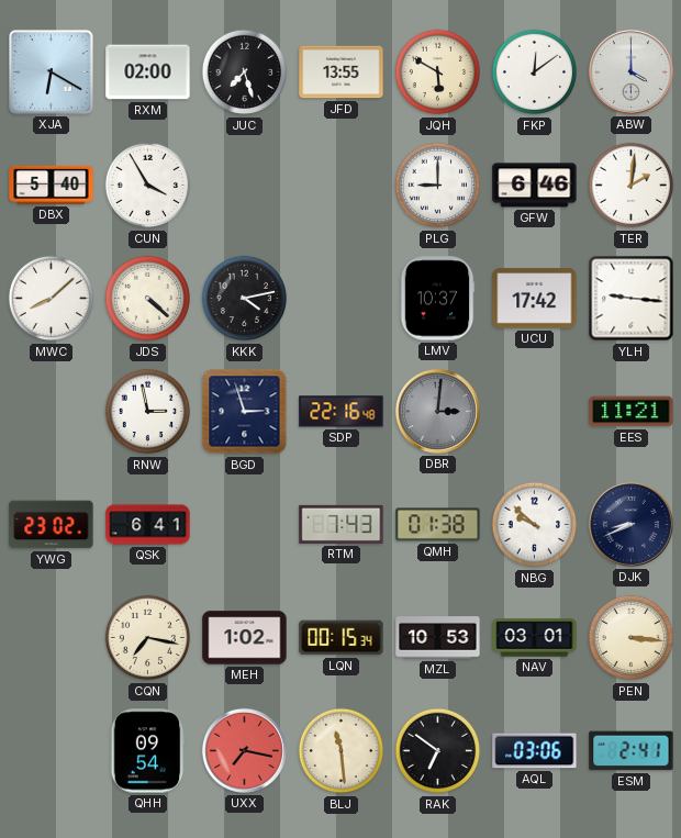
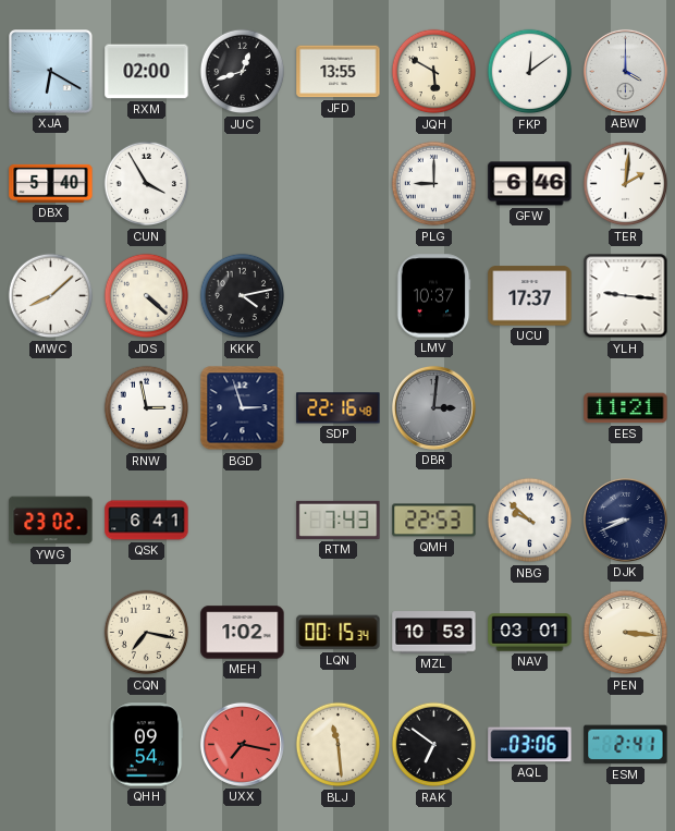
JUC: 7:27 -> 12:42 (243, 72)
UCU: 17:42 -> 17:37 (530, 296)
QMH: 01:38 -> 22:53 (434, 521)
